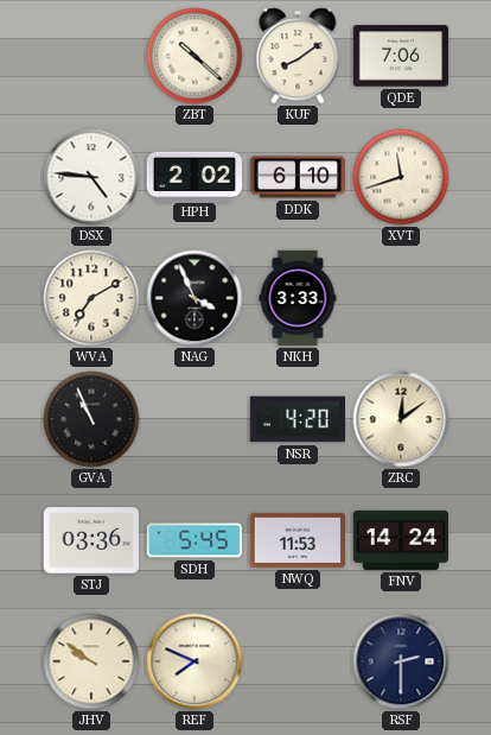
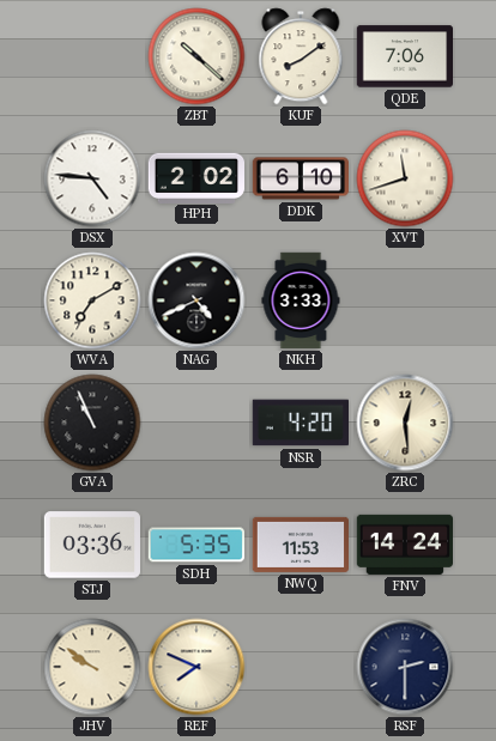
NAG: 3:56 -> 4:41 (196, 300)
ZRC: 12:09 -> 12:29 (405, 423)
SDH: 5:45 -> 5:35 (195, 545)
